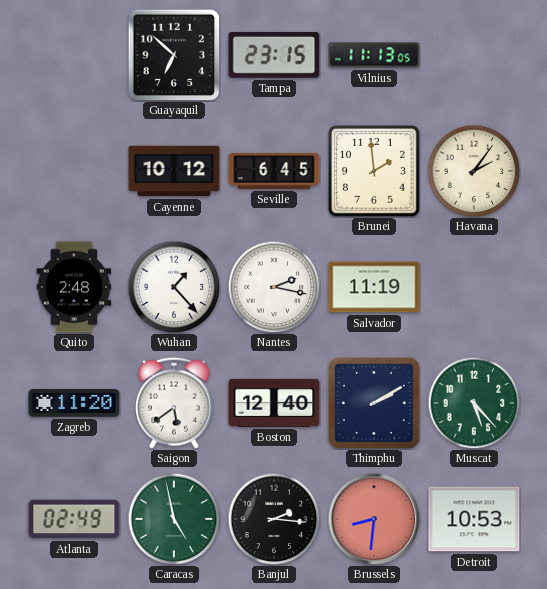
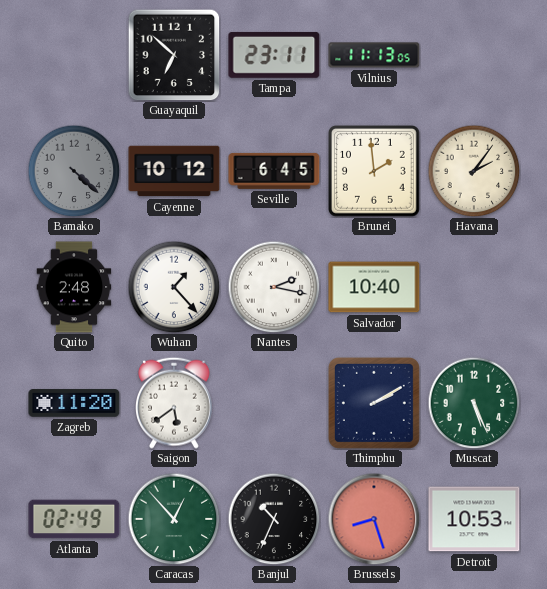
Tampa: 23:15 -> 23:11 (274, 55)
Bamako: none -> 4:22 (74, 171)
Salvador: 11:19 -> 10:40 (374, 287)
Boston: 12:40 -> none (274, 403)
Muscat: 5:23 -> 5:26 (474, 403)
Caracas: 4:58 -> 12:53 (174, 519)
Banjul: 2:16 -> 10:34 (274, 519)
Brussels: 8:31 -> 8:27 (374, 519)
